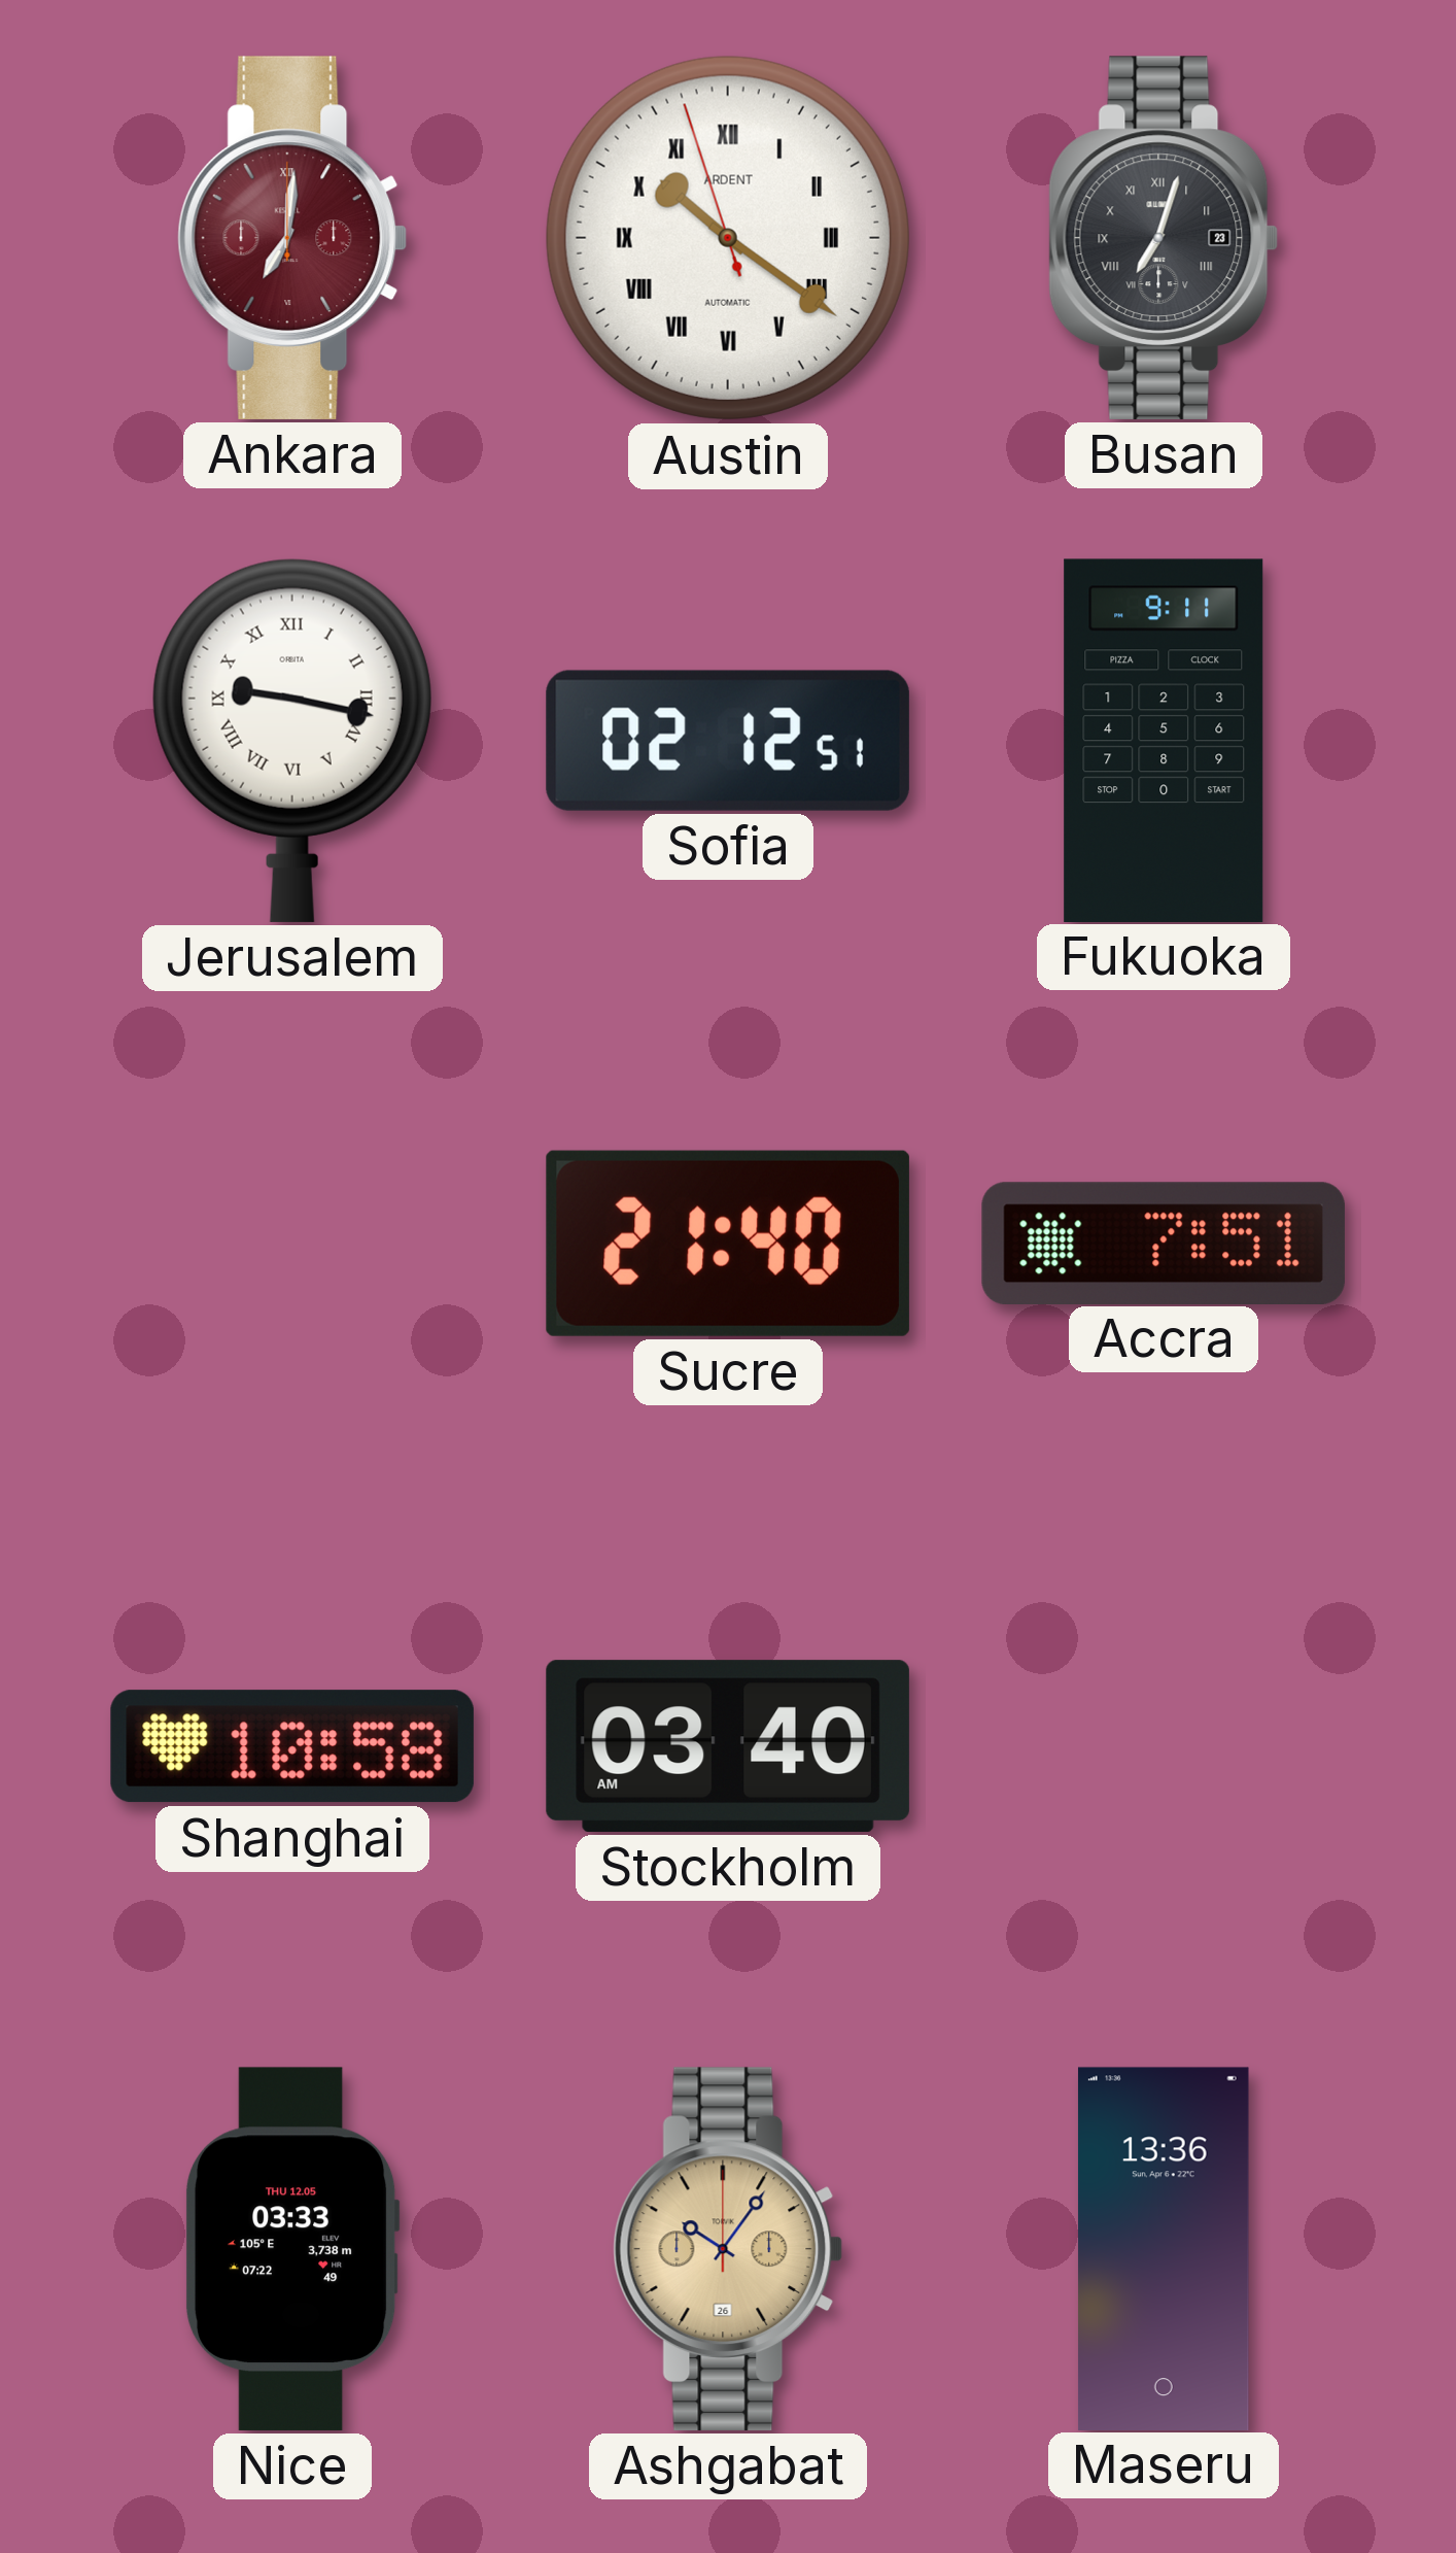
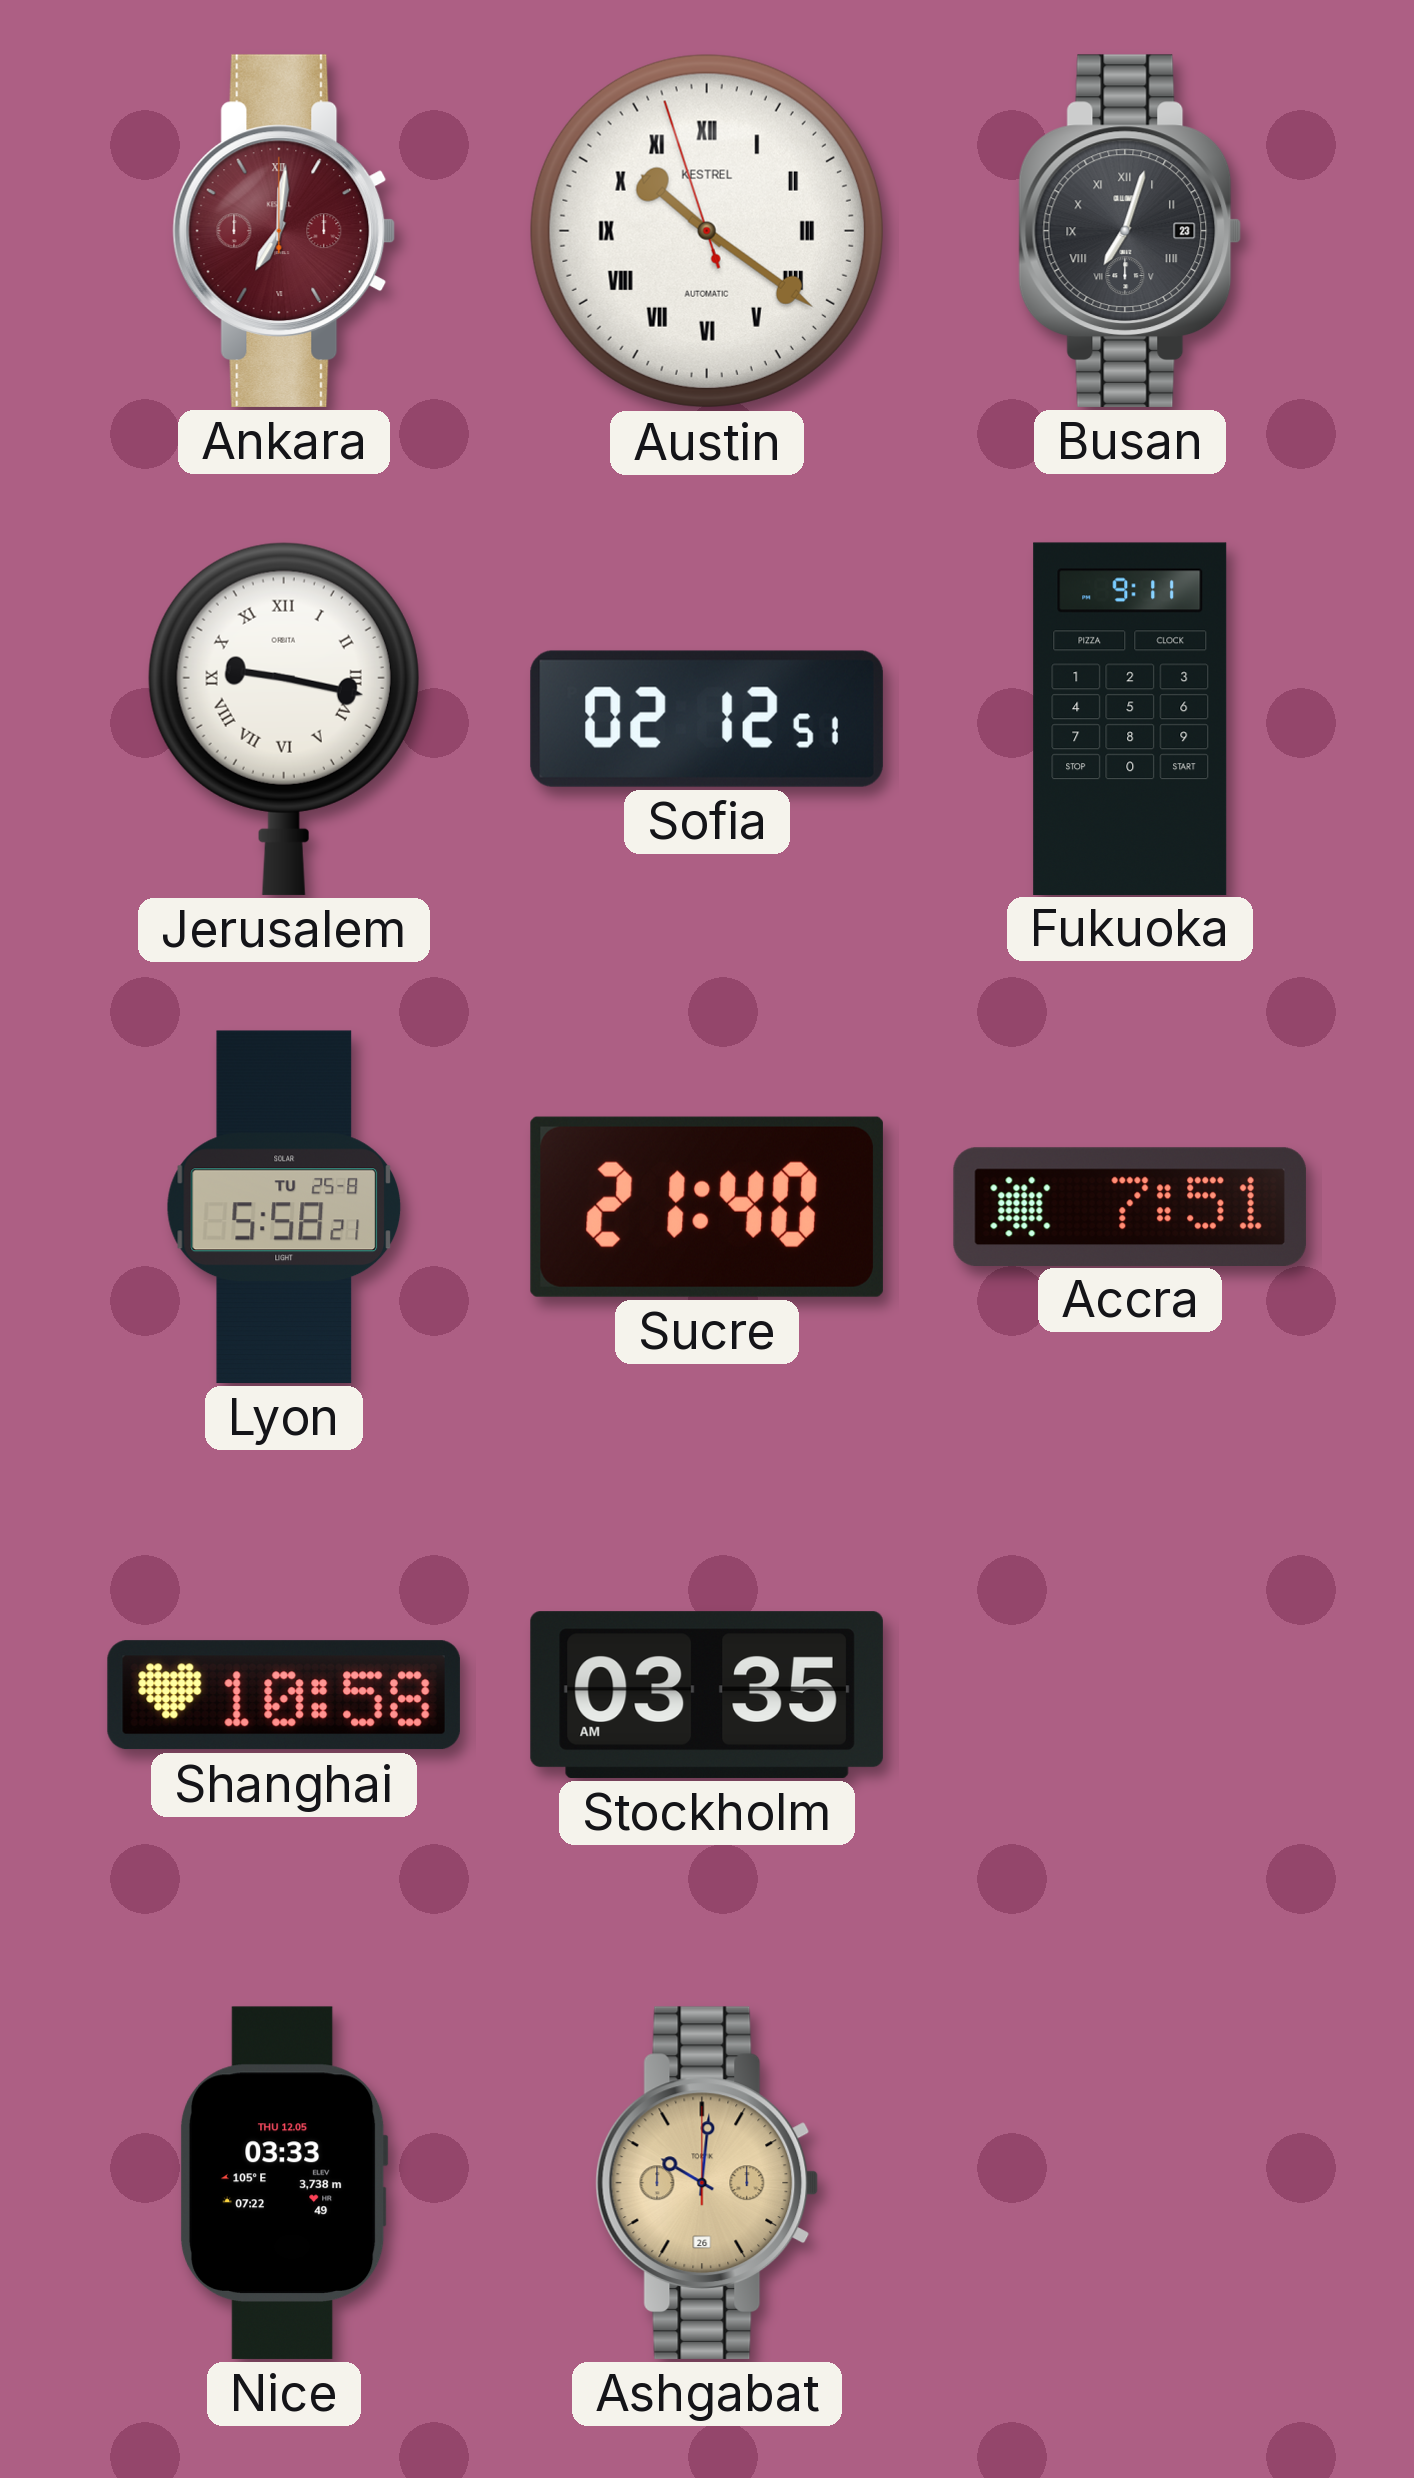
Austin brand: ARDENT -> KESTREL (707, 231)
Lyon: none -> 5:58 (284, 1207)
Stockholm: 03:40 -> 03:35 (707, 1695)
Ashgabat: 10:06 -> 10:01 (707, 2183)
Maseru: 13:36 -> none (1164, 2248)
